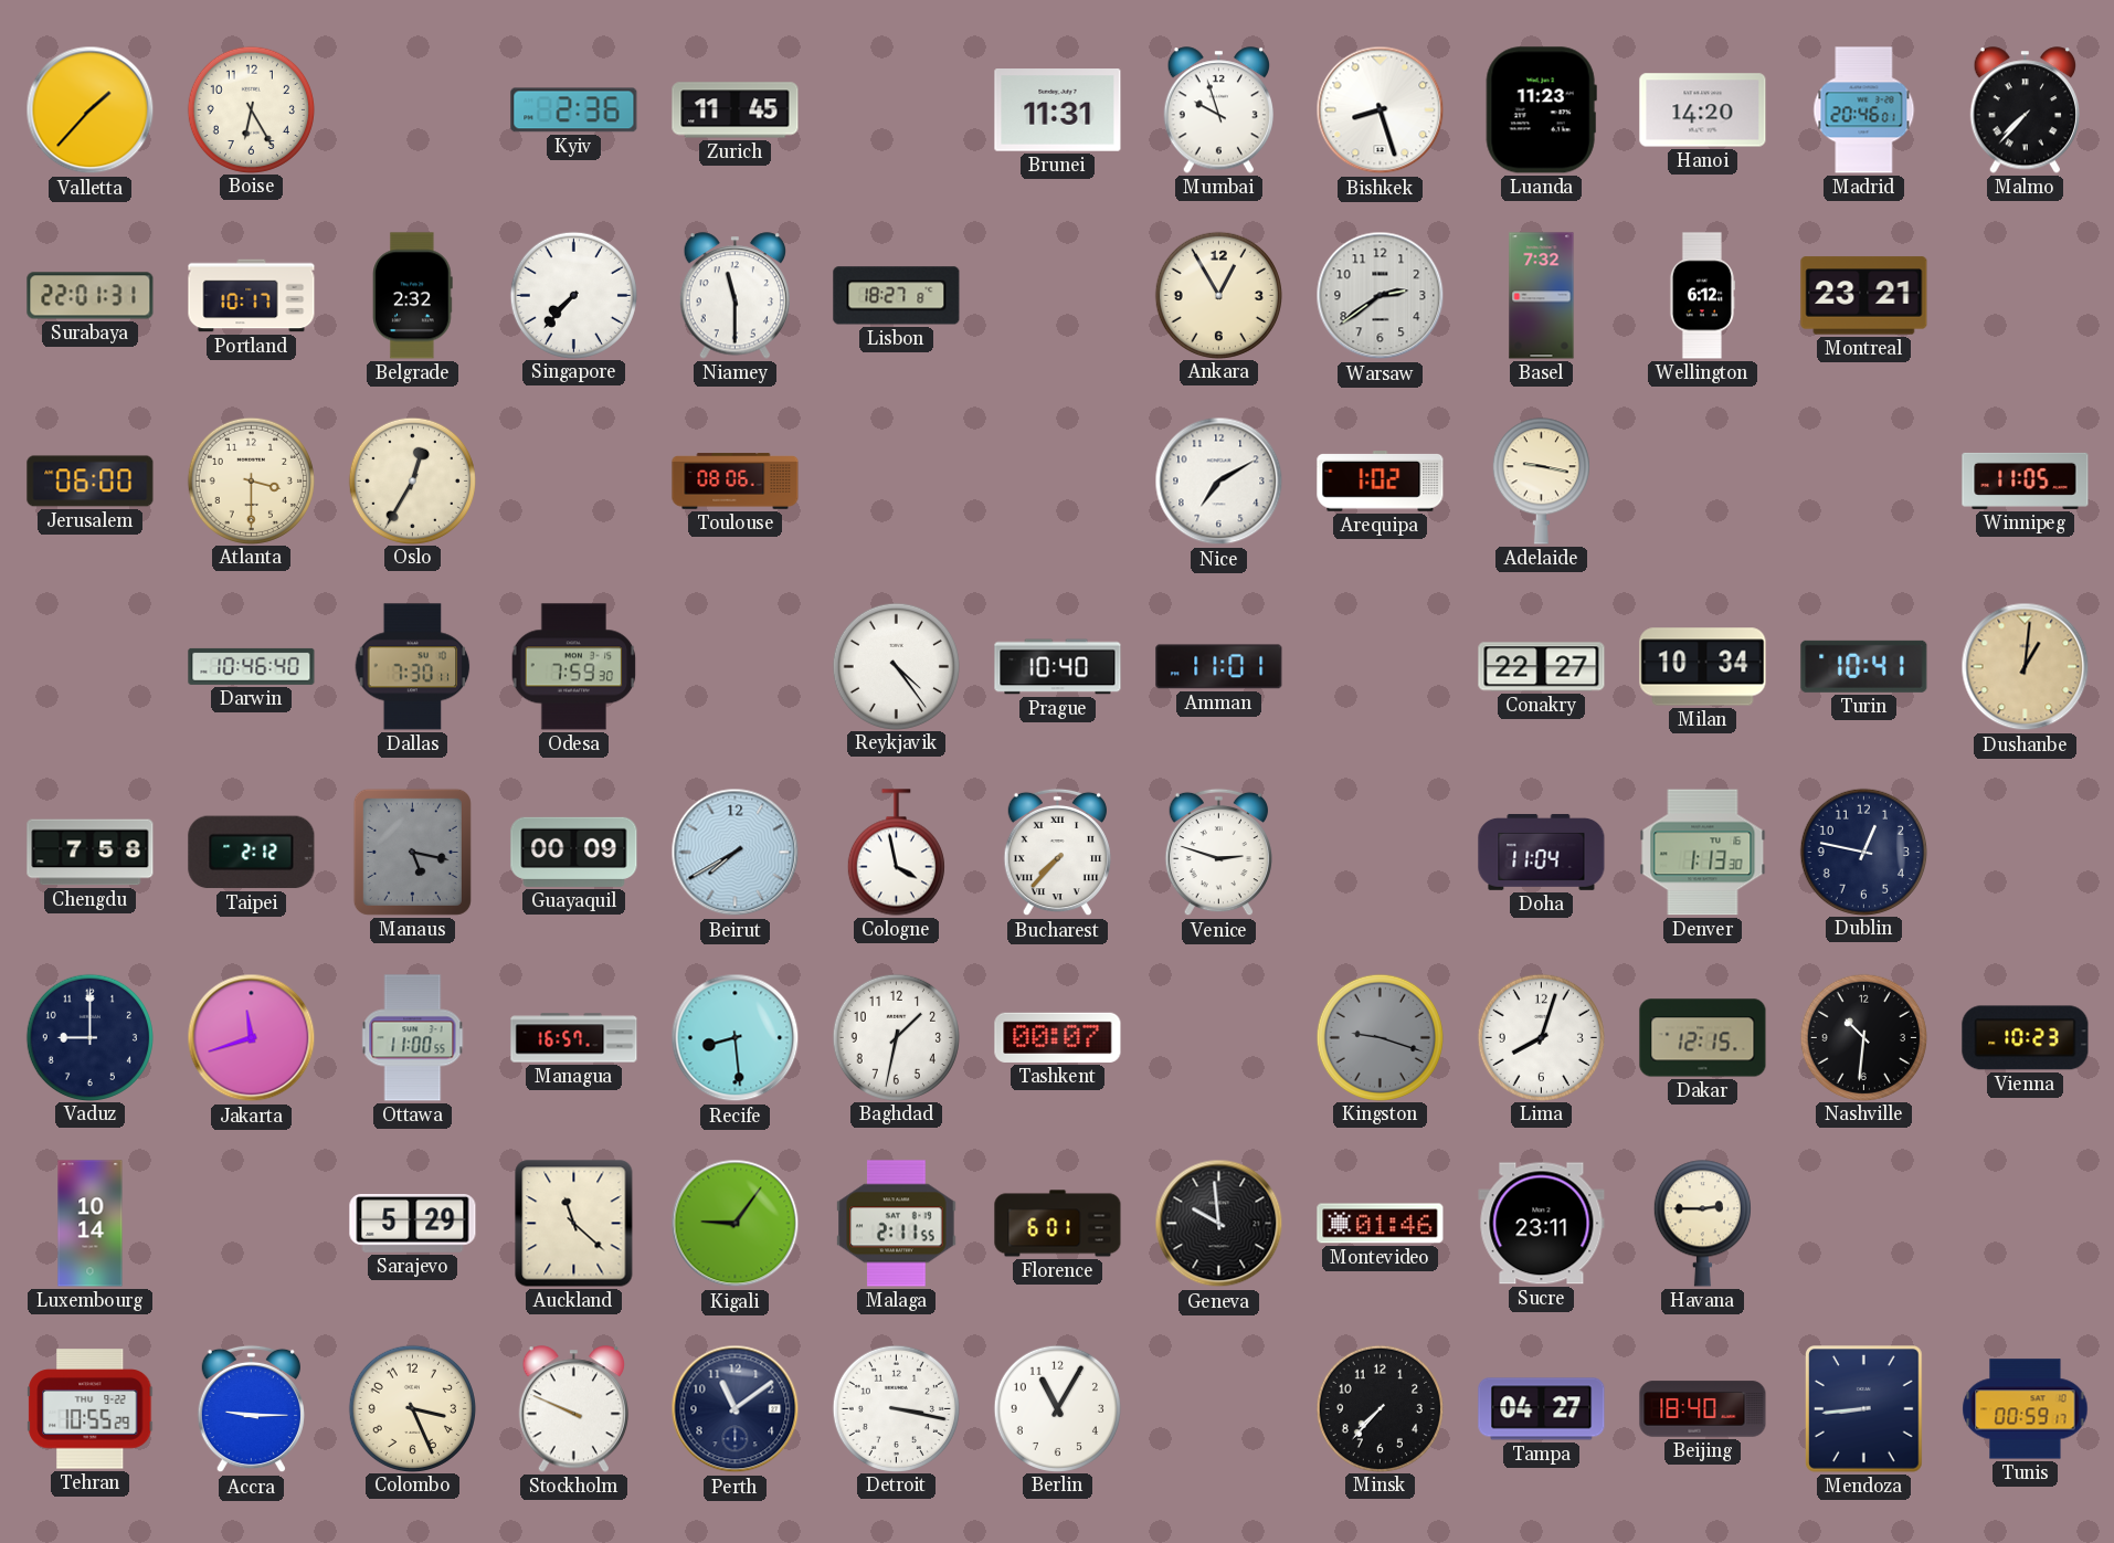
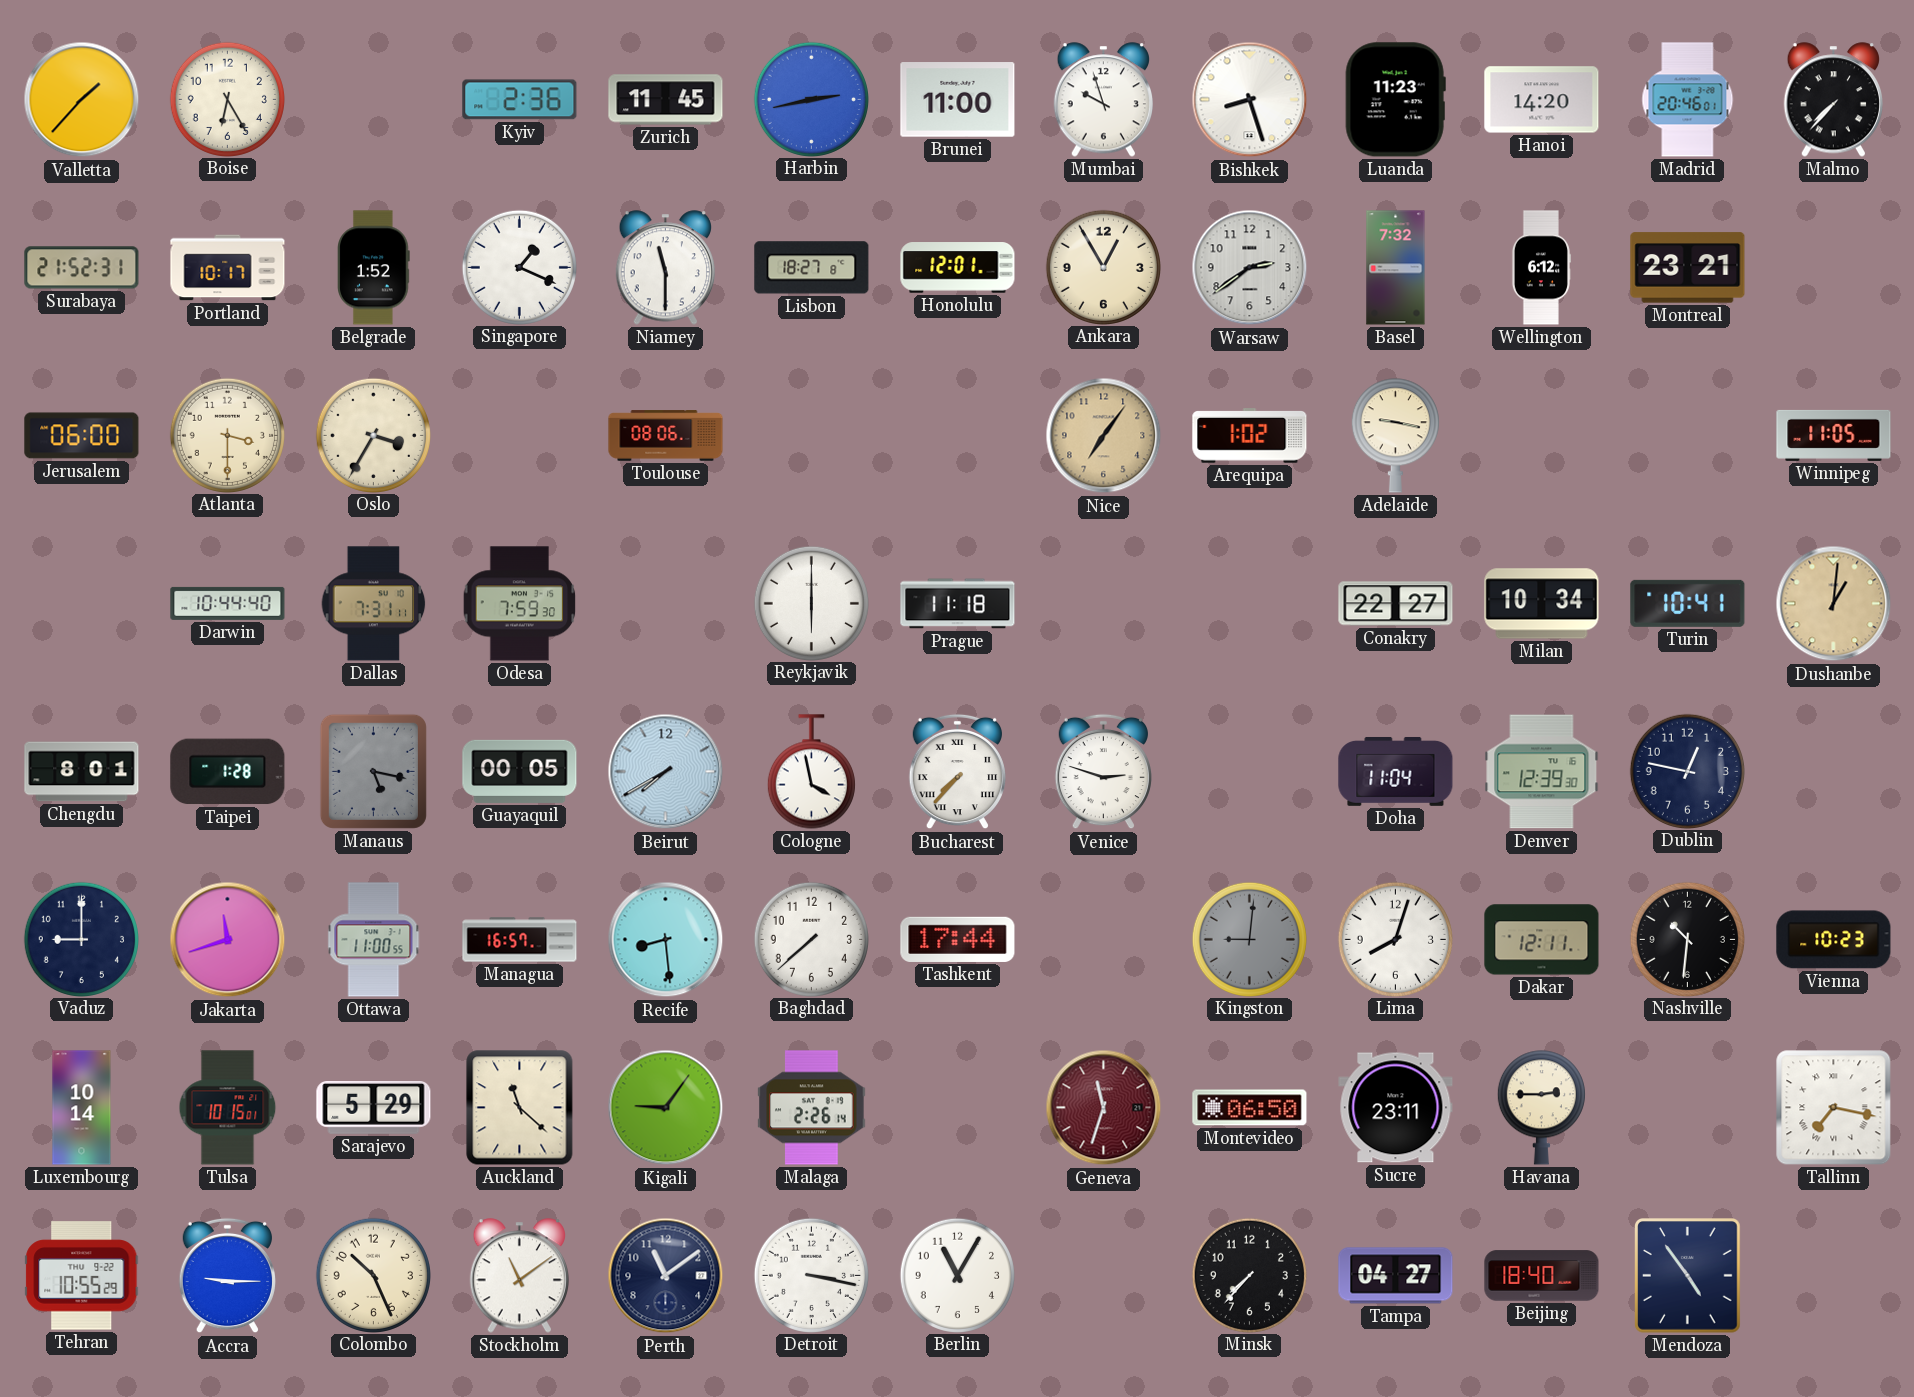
Harbin: none -> 2:43 (811, 99)
Brunei: 11:31 -> 11:00 (958, 100)
Surabaya: 22:01 -> 21:52 (82, 268)
Belgrade: 2:32 -> 1:52 (374, 268)
Singapore: 7:37 -> 1:19 (519, 267)
Honolulu: none -> 12:01 (958, 268)
Oslo: 12:35 -> 3:35 (373, 435)
Nice: 7:10 -> 7:06 (1104, 436)
Nice dial: white -> champagne (1104, 436)
Darwin: 10:46 -> 10:44 (228, 603)
Dallas: 7:30 -> 7:31 (374, 604)
Reykjavik: 4:24 -> 6:00 (811, 603)
Prague: 10:40 -> 11:18 (958, 604)
Amman: 11:01 -> none (1219, 667)
Chengdu: 7:58 -> 8:01 (82, 772)
Taipei: 2:12 -> 1:28 (228, 772)
Guayaquil: 00:09 -> 00:05 (520, 771)
Denver: 1:13 -> 12:39 (1542, 772)
Baghdad: 1:32 -> 7:38 (811, 939)
Tashkent: 00:07 -> 17:44 (958, 939)
Kingston: 9:18 -> 9:01 (1249, 939)
Dakar: 12:15 -> 12:11 (1542, 940)
Tulsa: none -> 10:15 (228, 1108)
Malaga: 2:11 -> 2:26 (812, 1108)
Florence: 6:01 -> none (1058, 1224)
Geneva: 9:59 -> 11:33 (1104, 1108)
Geneva dial: black -> burgundy (1104, 1108)
Montevideo: 01:46 -> 06:50 (1250, 1108)
Tallinn: none -> 7:17 (1834, 1108)
Colombo: 3:26 -> 10:26 (373, 1275)
Stockholm: 9:49 -> 11:09 (519, 1276)
Mendoza: 8:44 -> 4:54 (1688, 1276)
Tunis: 00:59 -> none (2026, 1409)
